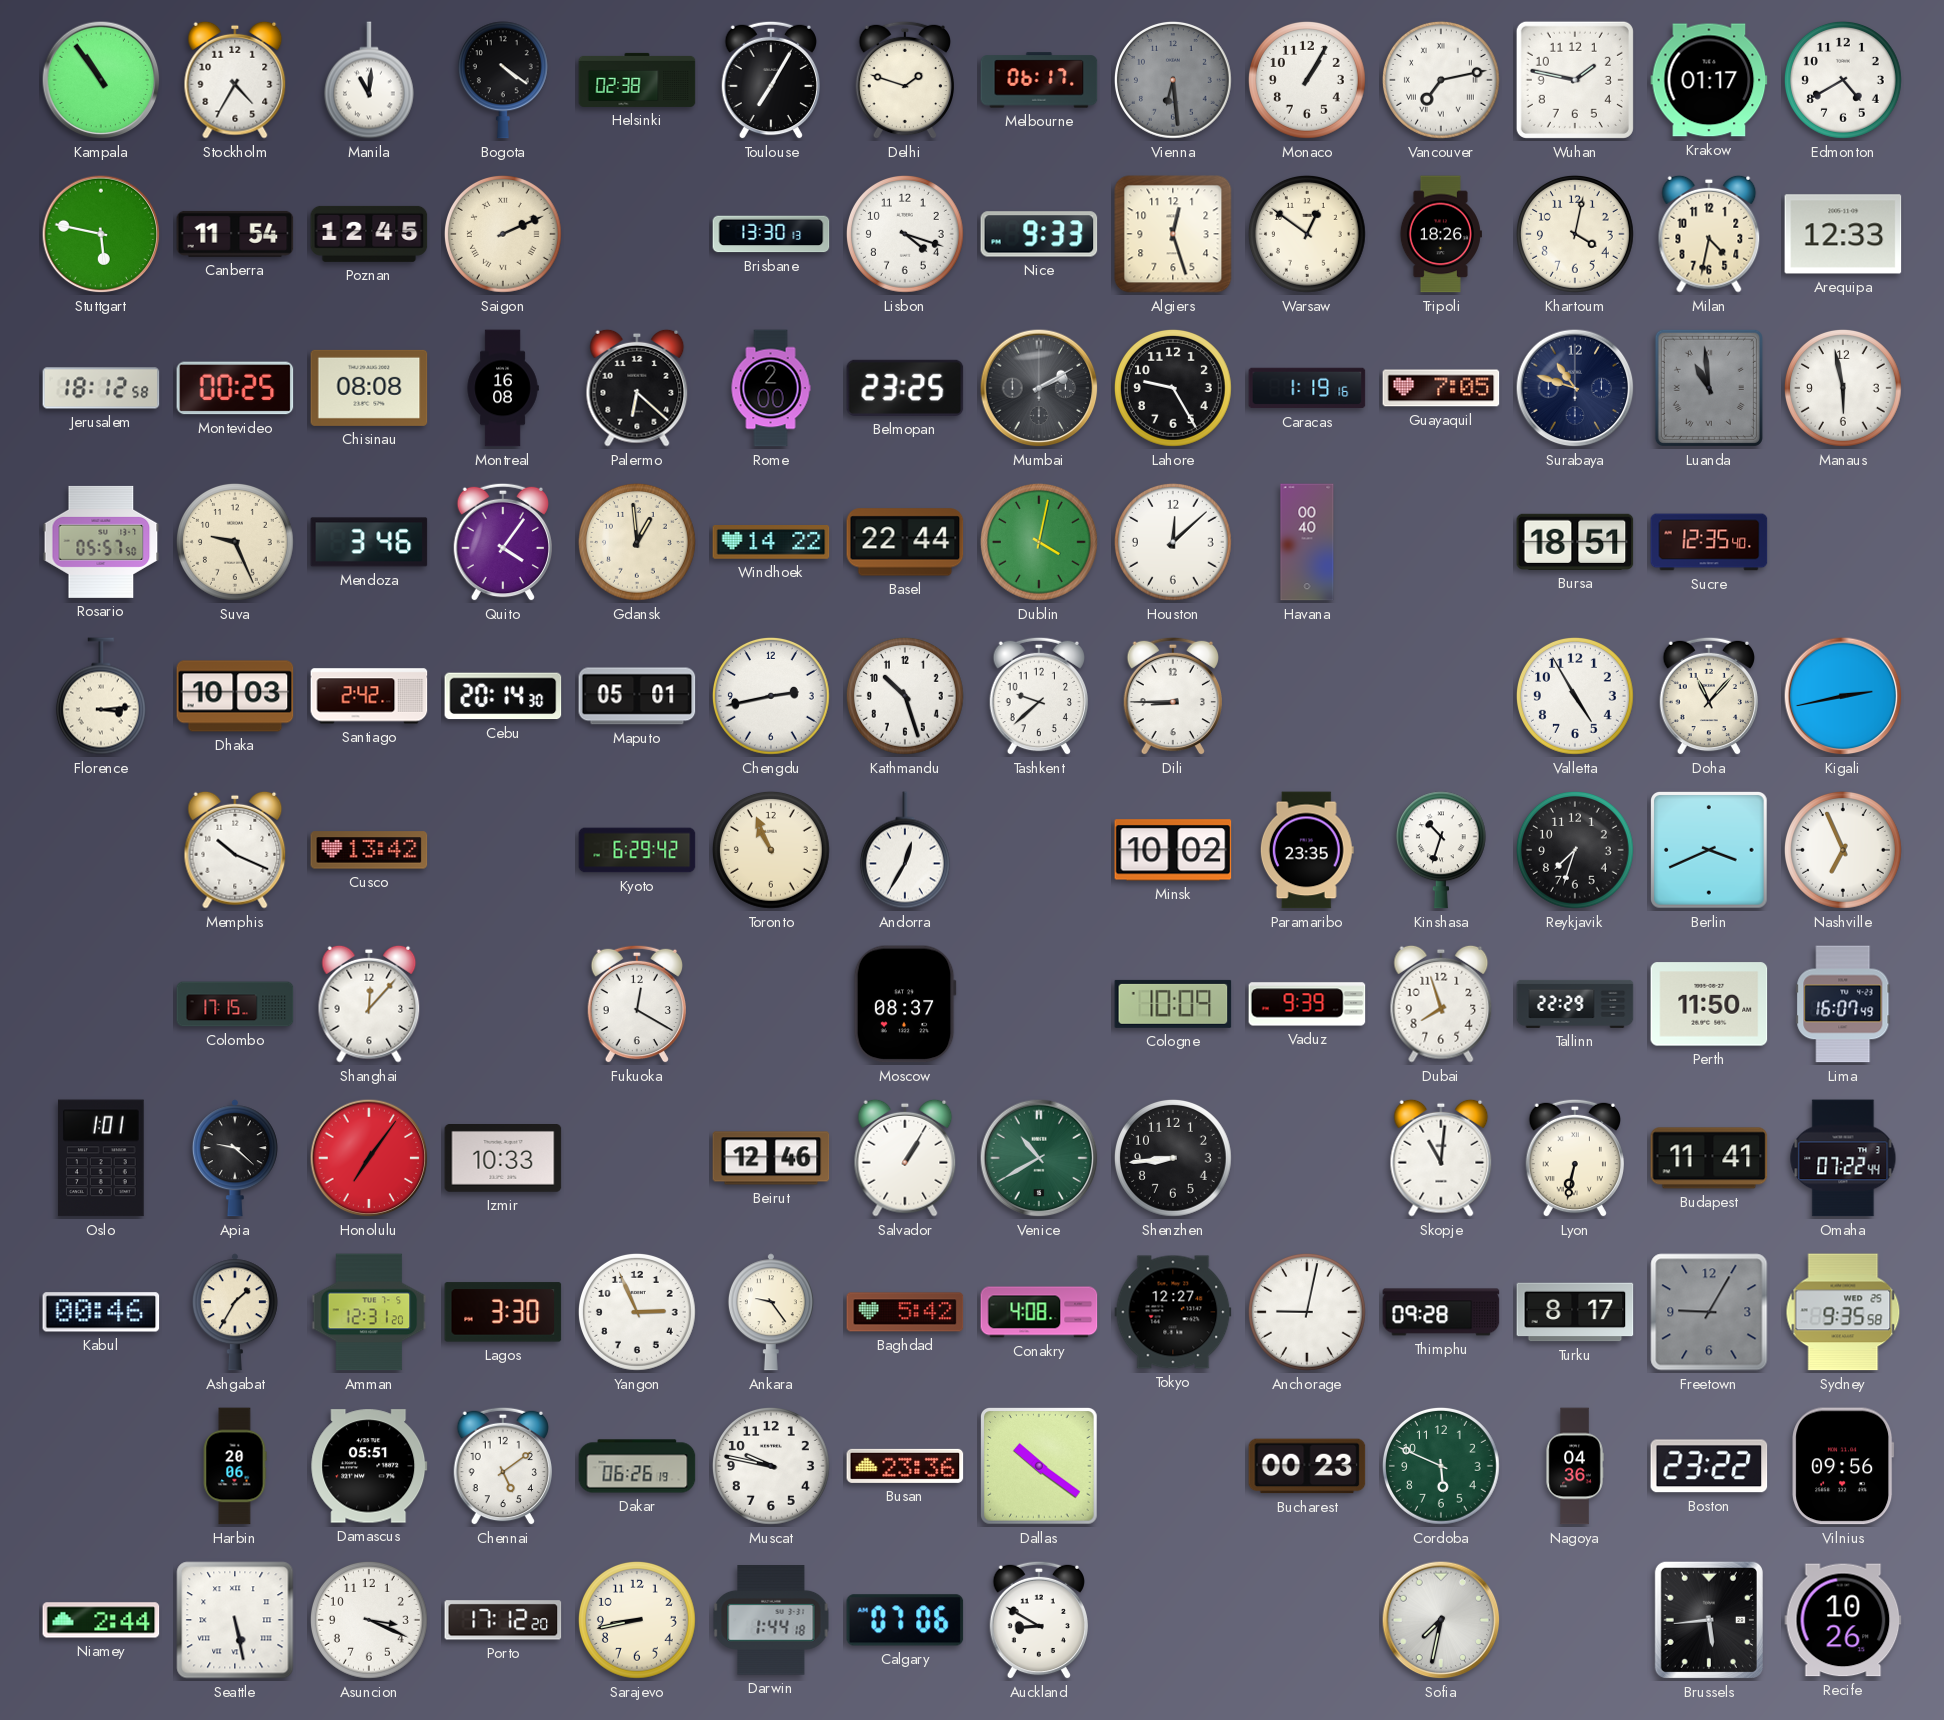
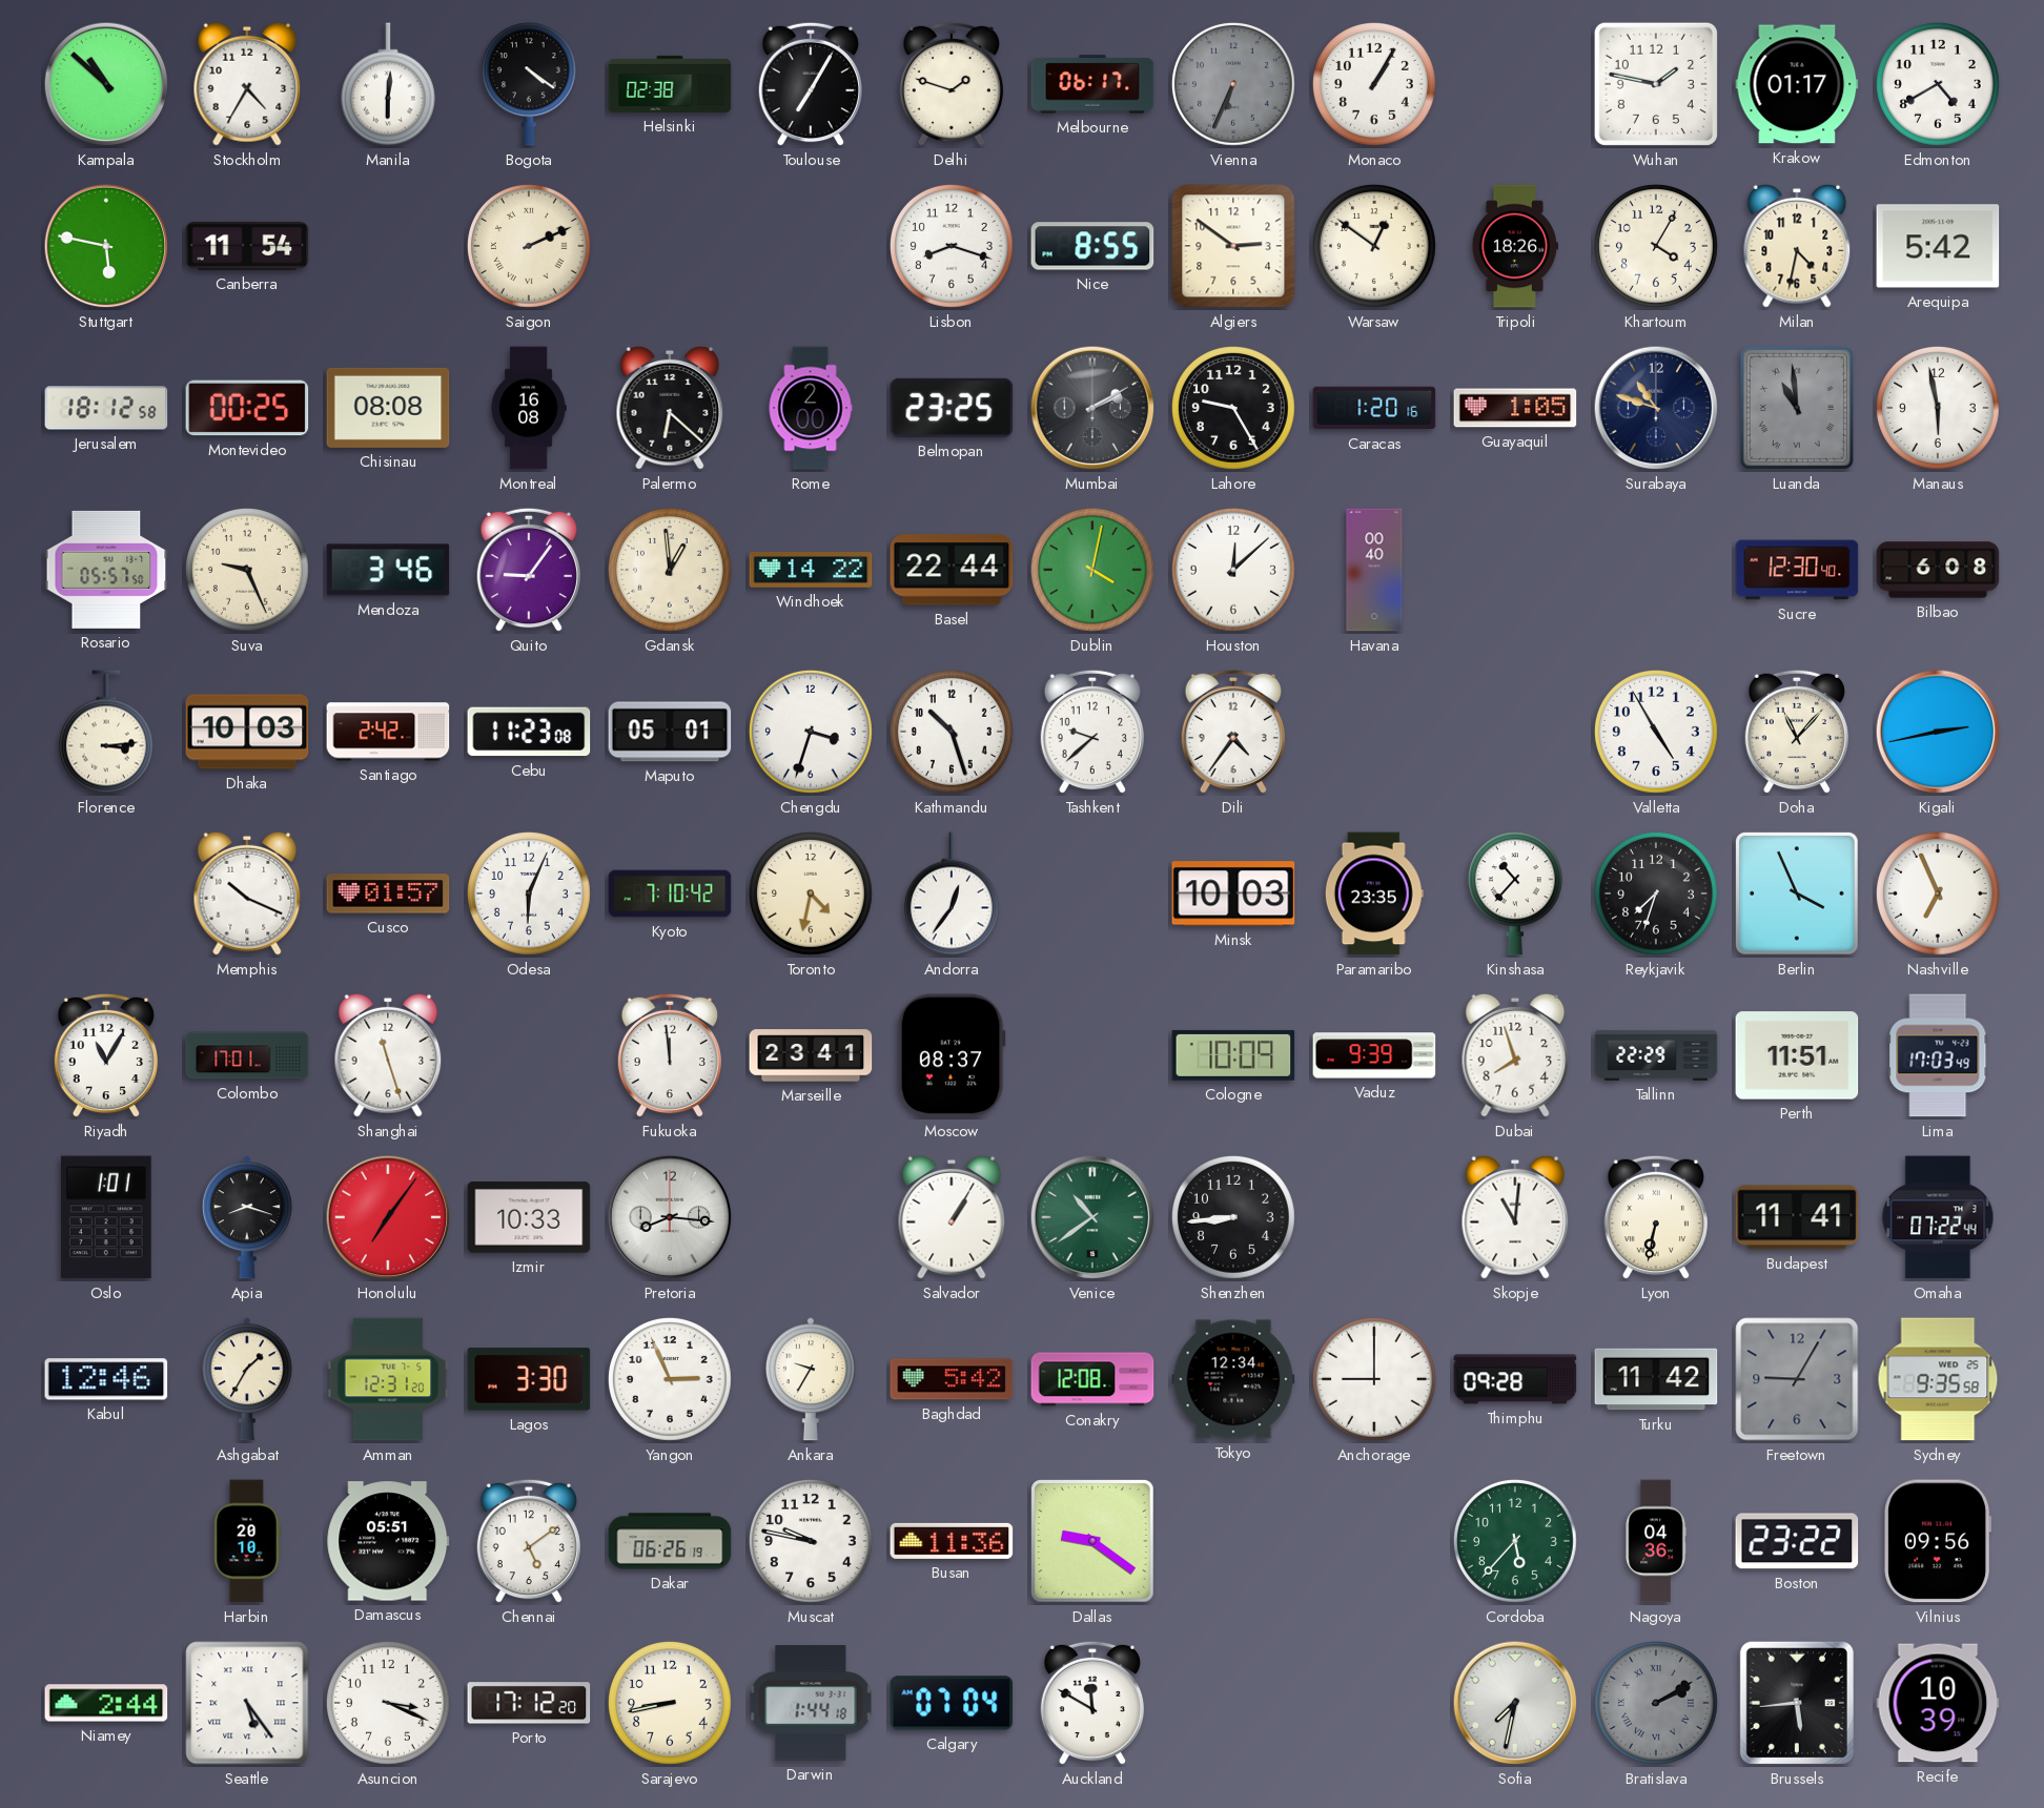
Kampala: 10:54 -> 10:52 (106, 84)
Manila: 11:01 -> 6:01 (388, 84)
Vienna: 6:29 -> 6:34 (1233, 84)
Vancouver: 7:13 -> none (1441, 80)
Poznan: 12:45 -> none (369, 234)
Brisbane: 13:30 -> none (771, 234)
Lisbon: 4:18 -> 8:18 (952, 246)
Nice: 9:33 -> 8:55 (1092, 246)
Algiers: 12:27 -> 2:51 (1233, 246)
Khartoum: 4:02 -> 4:05 (1656, 246)
Arequipa: 12:33 -> 5:42 (1938, 246)
Caracas: 1:19 -> 1:20 (1374, 408)
Guayaquil: 7:05 -> 1:05 (1515, 408)
Quito: 4:06 -> 9:06 (528, 570)
Bursa: 18:51 -> none (1575, 542)
Sucre: 12:35 -> 12:30 (1797, 570)
Bilbao: none -> 6:08 (1938, 570)
Cebu: 20:14 -> 11:23 (529, 732)
Chengdu: 2:43 -> 3:33 (811, 732)
Dili: 8:45 -> 4:36 (1232, 732)
Cusco: 13:42 -> 01:57 (388, 893)
Odesa: none -> 6:04 (529, 893)
Kyoto: 6:29 -> 7:10 (670, 893)
Toronto: 10:56 -> 4:32 (811, 893)
Andorra: 12:35 -> 12:36 (952, 893)
Minsk: 10:02 -> 10:03 (1233, 893)
Kinshasa: 10:33 -> 10:37 (1515, 893)
Berlin: 3:41 -> 3:56 (1797, 893)
Riyadh: none -> 11:05 (105, 1055)
Colombo: 17:15 -> 17:01 (247, 1055)
Shanghai: 12:07 -> 11:27 (388, 1055)
Fukuoka: 12:20 -> 11:59 (669, 1055)
Marseille: none -> 23:41 (811, 1055)
Perth: 11:50 -> 11:51 (1797, 1055)
Lima: 16:07 -> 17:03 (1938, 1055)
Apia: 9:22 -> 8:18 (247, 1217)
Pretoria: none -> 8:16 (670, 1217)
Beirut: 12:46 -> none (771, 1158)
Venice: 10:40 -> 10:39 (1092, 1217)
Kabul: 00:46 -> 12:46 (106, 1379)
Ankara: 9:24 -> 9:35 (811, 1379)
Conakry: 4:08 -> 12:08 (1092, 1379)
Tokyo: 12:27 -> 12:34 (1233, 1379)
Anchorage: 9:02 -> 9:00 (1374, 1379)
Turku: 8:17 -> 11:42 (1656, 1379)
Harbin: 20:06 -> 20:10 (247, 1541)
Busan: 23:36 -> 11:36 (952, 1541)
Dallas: 10:21 -> 9:21 (1092, 1541)
Bucharest: 00:23 -> none (1307, 1466)
Cordoba: 5:49 -> 5:37 (1515, 1541)
Seattle: 5:28 -> 5:24 (247, 1703)
Calgary: 07:06 -> 07:04 (952, 1703)
Auckland: 8:50 -> 11:50 (1091, 1703)
Bratislava: none -> 2:10 (1656, 1703)
Recife: 10:26 -> 10:39 (1938, 1703)
